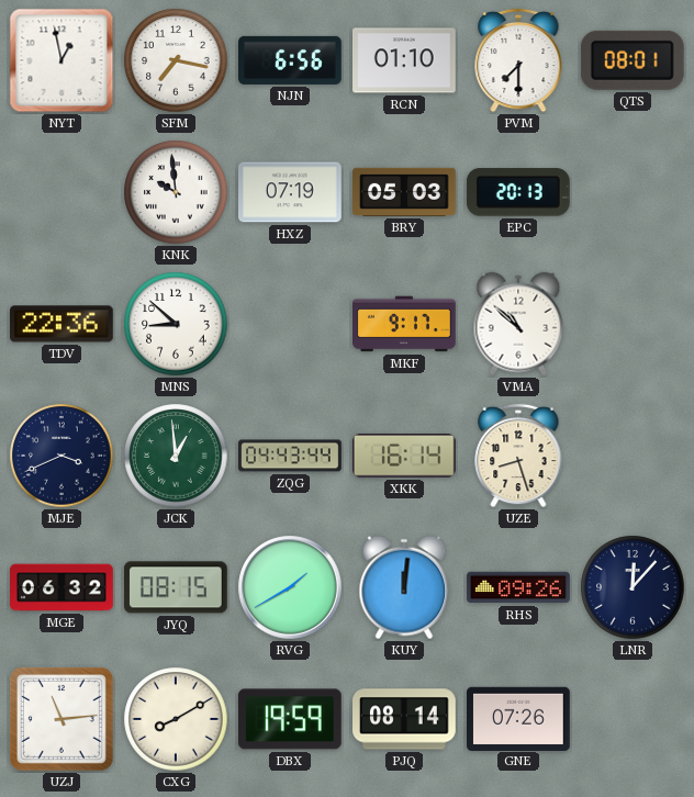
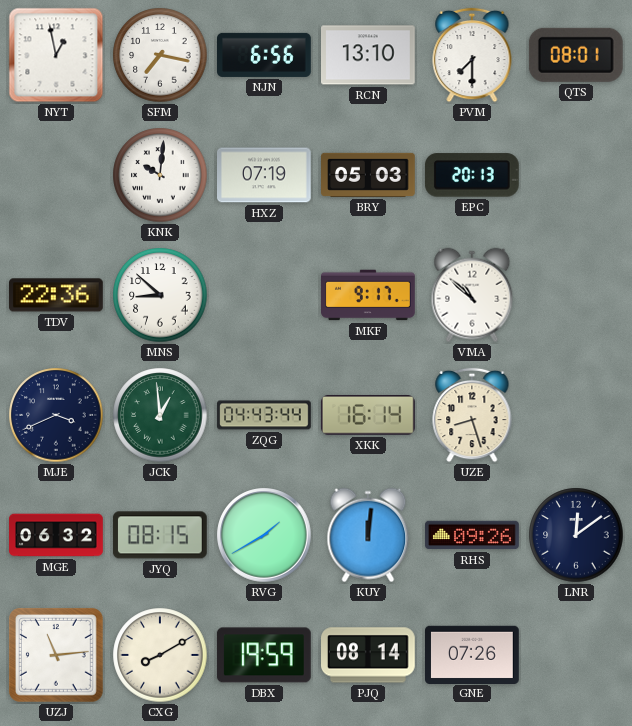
RCN: 01:10 -> 13:10 (369, 55)
KNK: 9:59 -> 10:01 (160, 175)
LNR: 12:07 -> 12:09 (576, 535)
